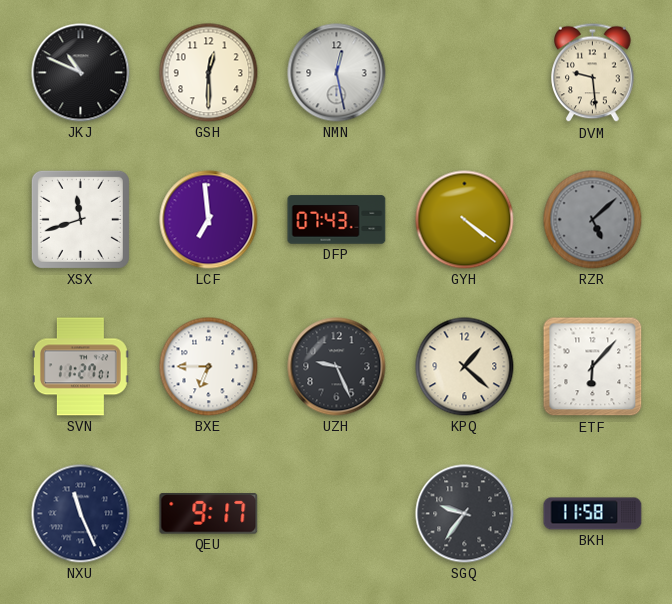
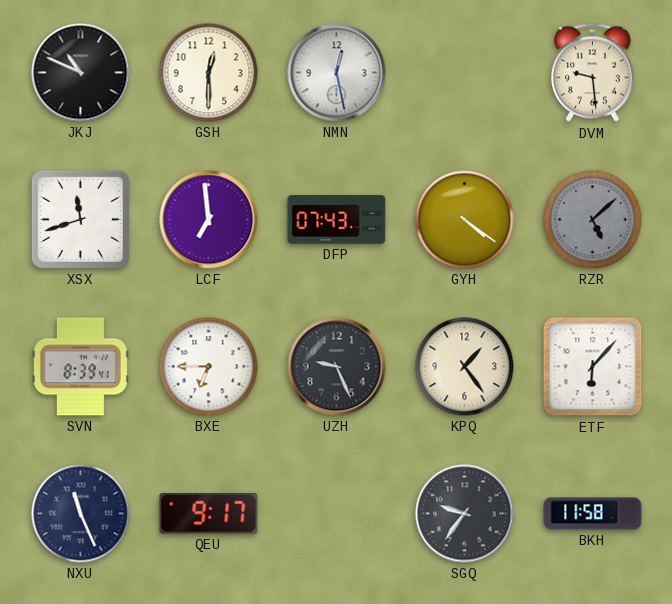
SVN: 11:27 -> 8:39 (80, 367)
KPQ: 1:22 -> 1:24 (465, 367)
